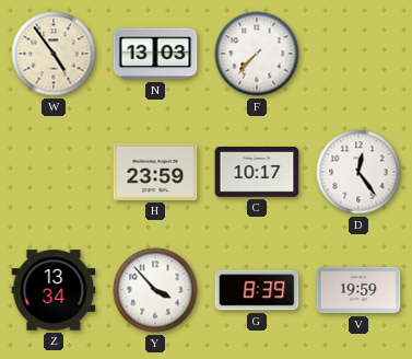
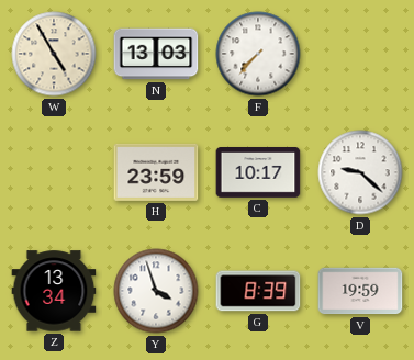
W: 4:54 -> 4:55 (54, 54)
D: 12:24 -> 9:22 (360, 172)
Y: 3:53 -> 3:57 (156, 291)
